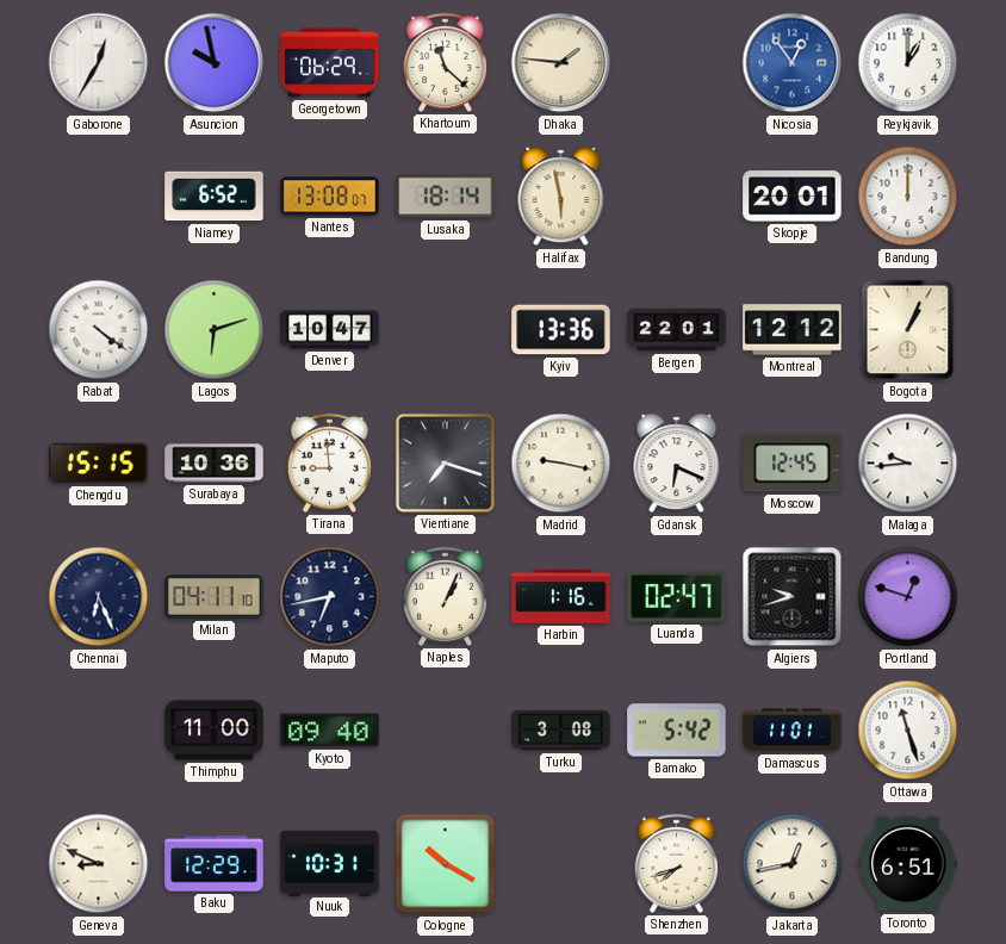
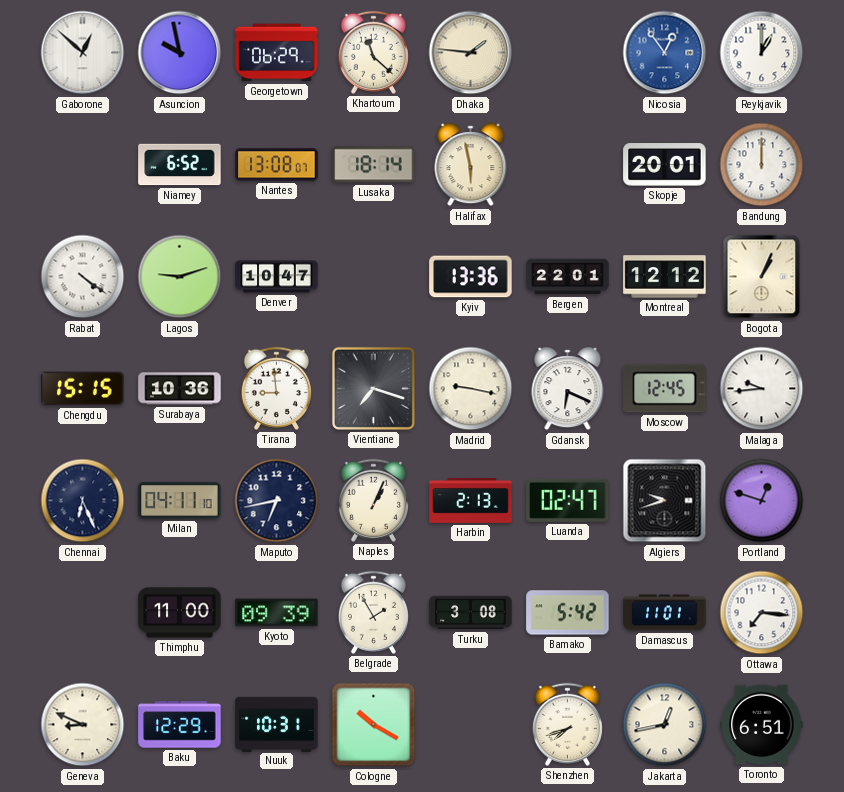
Gaborone: 12:35 -> 12:52 (83, 53)
Lagos: 6:12 -> 9:12 (180, 277)
Harbin: 1:16 -> 2:13 (471, 501)
Kyoto: 09:40 -> 09:39 (277, 613)
Belgrade: none -> 1:55 (373, 612)
Ottawa: 11:27 -> 7:16 (762, 613)
